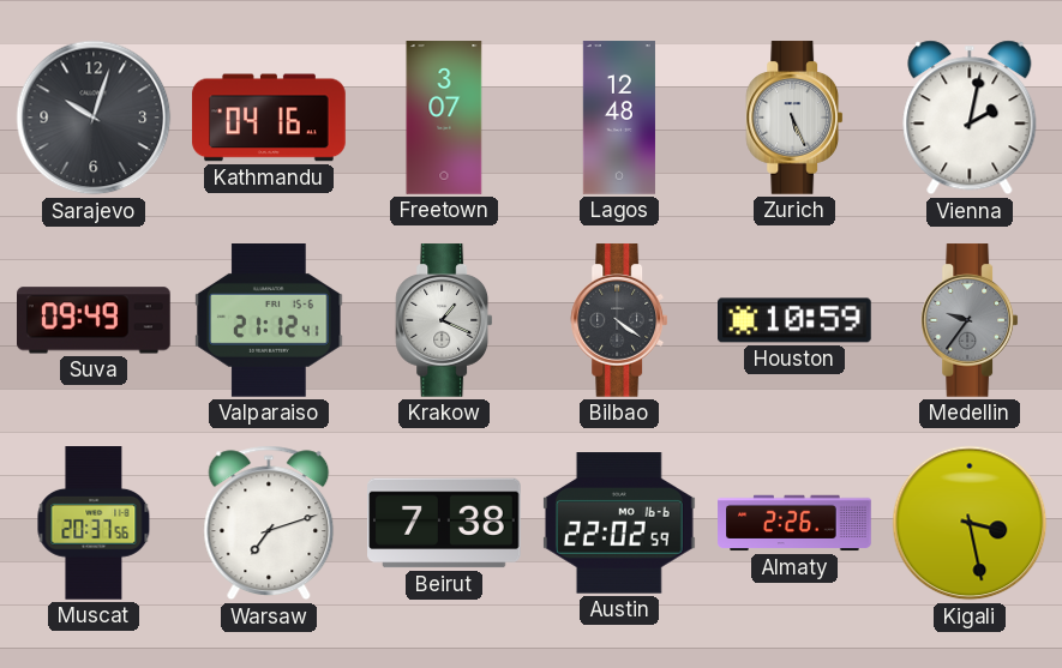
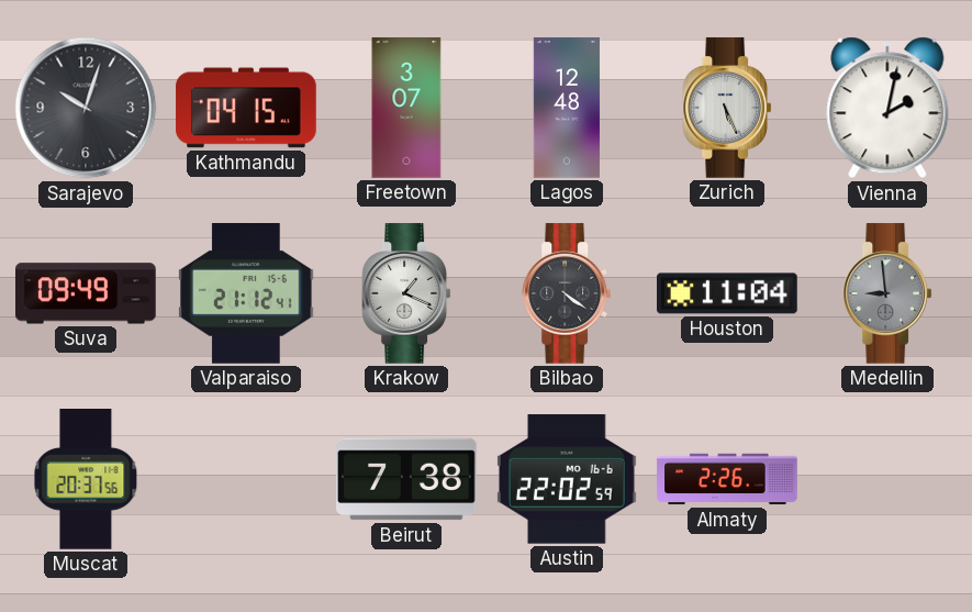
Kathmandu: 04:16 -> 04:15 (246, 108)
Houston: 10:59 -> 11:04 (728, 293)
Medellin: 9:36 -> 8:59 (887, 293)
Warsaw: 7:12 -> none (269, 523)
Kigali: 3:28 -> none (970, 523)
